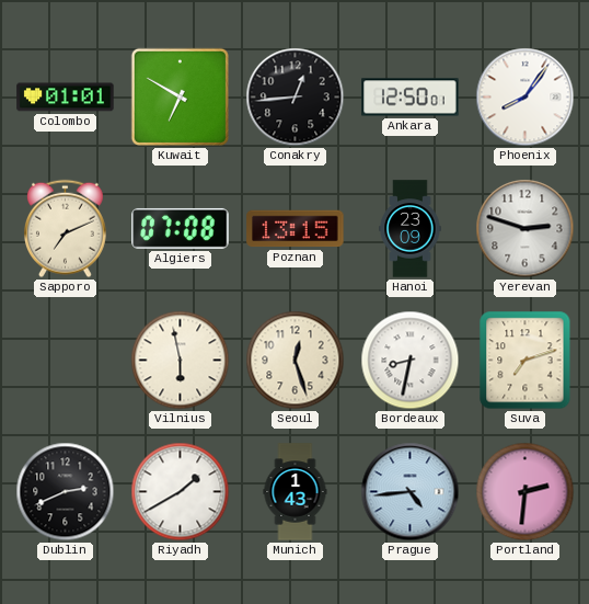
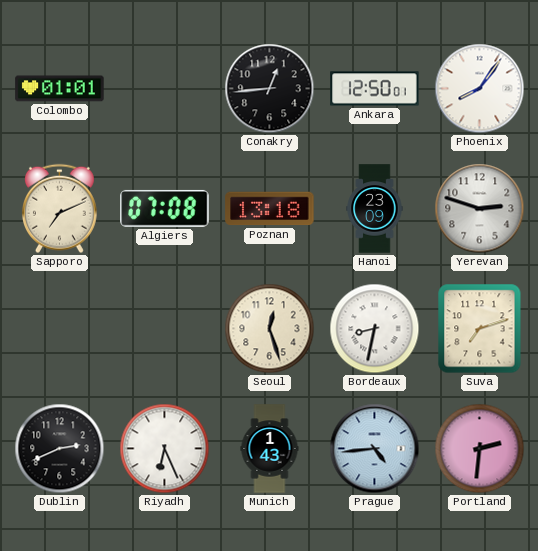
Kuwait: 6:50 -> none (180, 96)
Poznan: 13:15 -> 13:18 (270, 209)
Vilnius: 5:58 -> none (181, 361)
Riyadh: 1:40 -> 6:26 (165, 449)
